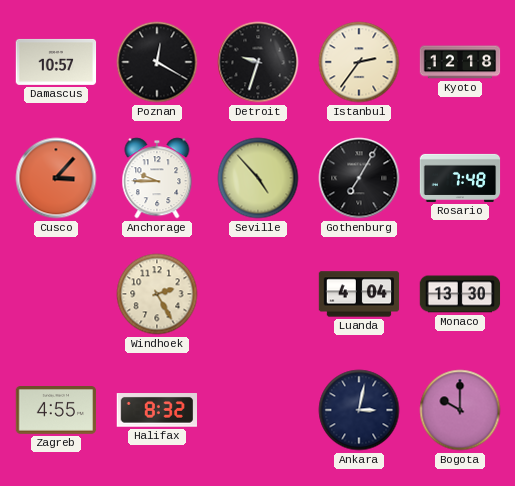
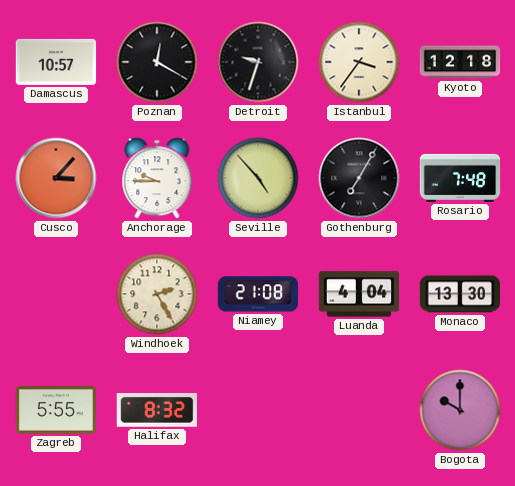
Istanbul: 2:36 -> 3:36 (359, 62)
Niamey: none -> 21:08 (258, 294)
Zagreb: 4:55 -> 5:55 (56, 411)
Ankara: 3:02 -> none (359, 410)
